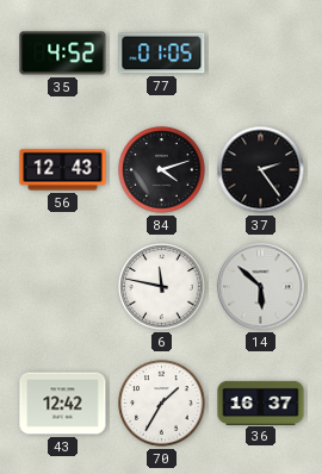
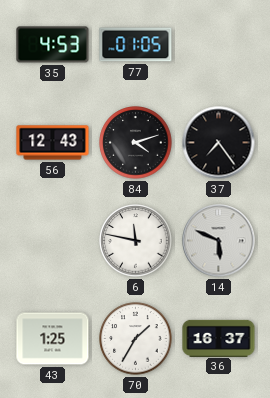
35: 4:52 -> 4:53 (53, 45)
37: 2:24 -> 7:24 (219, 143)
14: 5:52 -> 5:49 (219, 241)
43: 12:42 -> 1:25 (53, 339)
